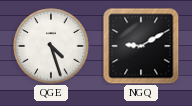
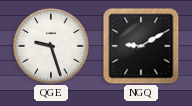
QGE: 4:27 -> 9:27 (51, 46)
